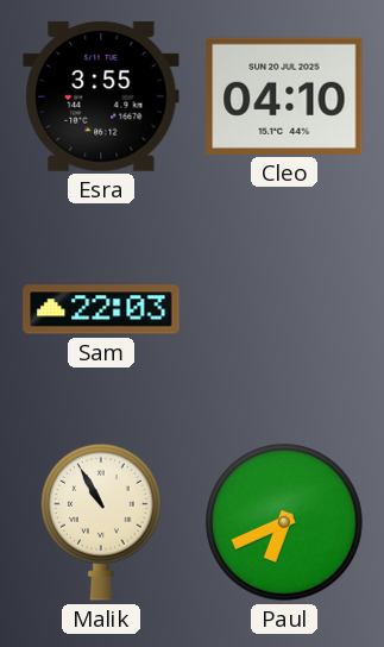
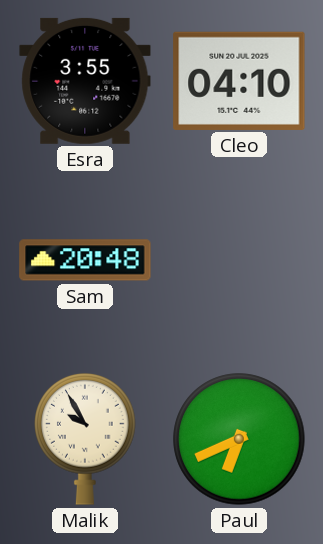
Sam: 22:03 -> 20:48 (85, 260)
Malik: 10:55 -> 9:55 (86, 439)
